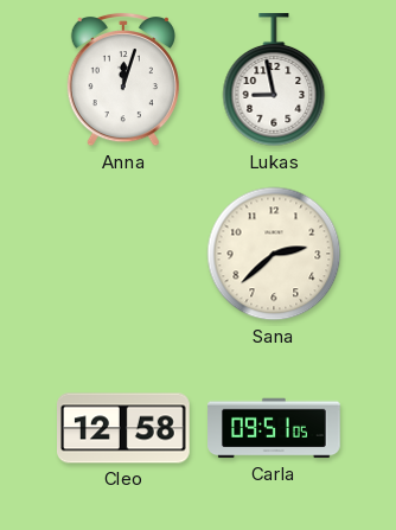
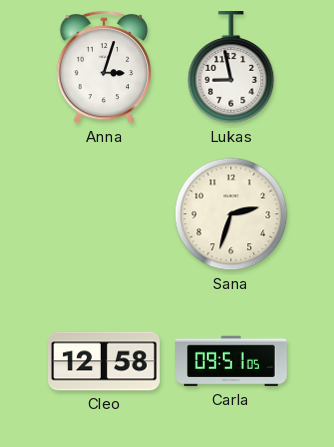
Anna: 12:03 -> 3:03 (104, 67)
Sana: 2:38 -> 2:33 (231, 214)
